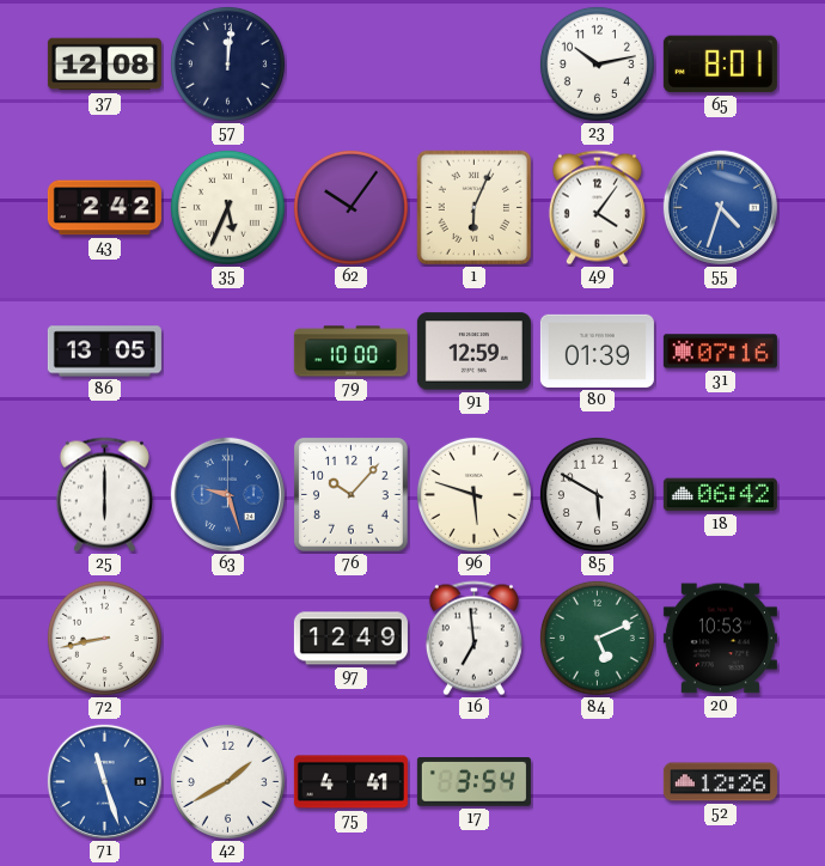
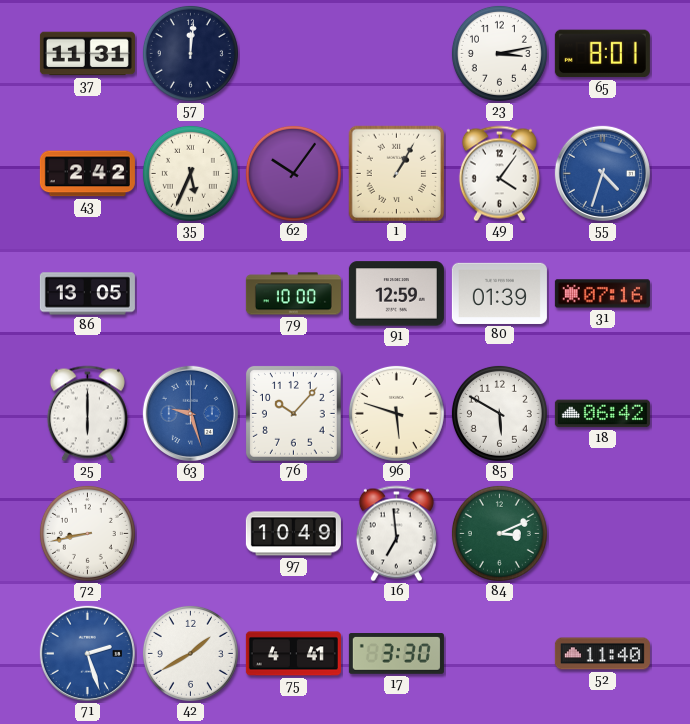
37: 12:08 -> 11:31 (87, 54)
23: 10:13 -> 3:13 (499, 53)
1: 6:04 -> 1:05 (397, 174)
97: 12:49 -> 10:49 (293, 534)
84: 5:11 -> 3:11 (499, 533)
20: 10:53 -> none (720, 639)
71: 11:27 -> 2:27 (87, 653)
17: 3:54 -> 3:30 (396, 654)
52: 12:26 -> 11:40 (602, 654)
